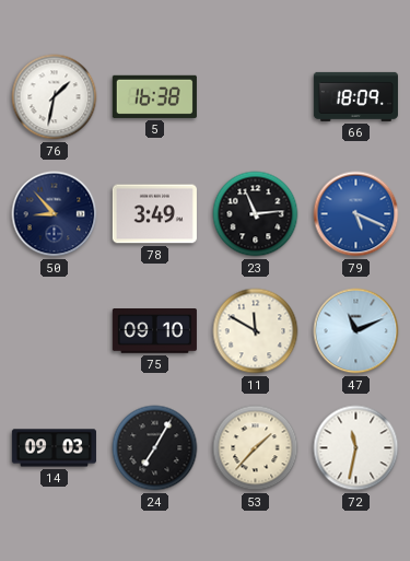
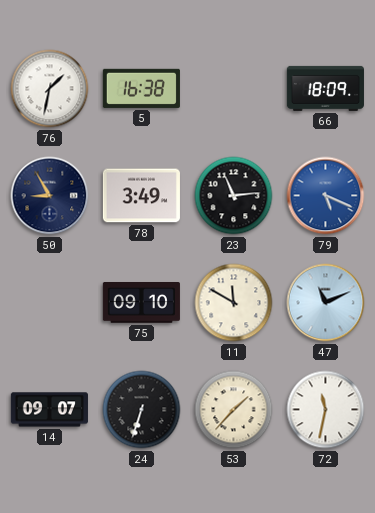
50: 8:53 -> 8:55 (50, 196)
14: 09:03 -> 09:07 (49, 410)
24: 7:05 -> 6:33 (142, 410)
